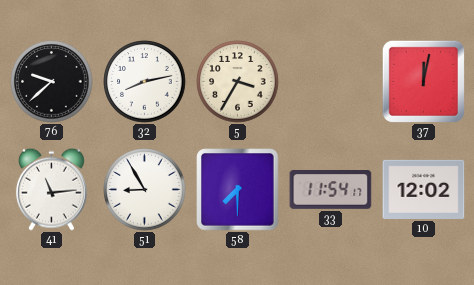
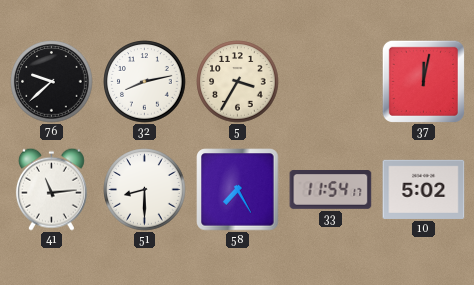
51: 8:55 -> 8:30 (145, 190)
58: 7:30 -> 7:25 (238, 190)
10: 12:02 -> 5:02 (424, 189)
